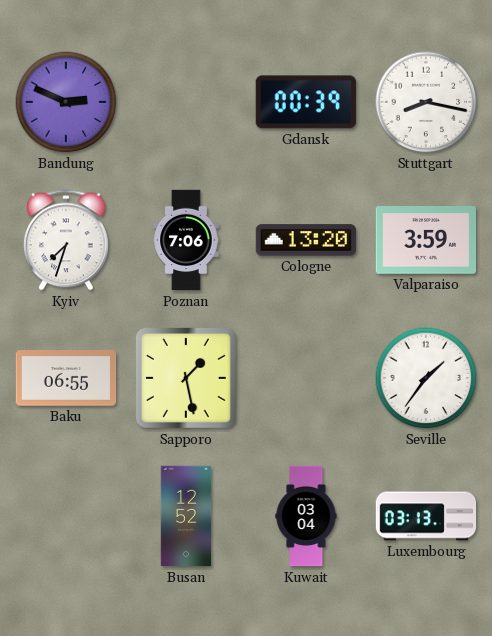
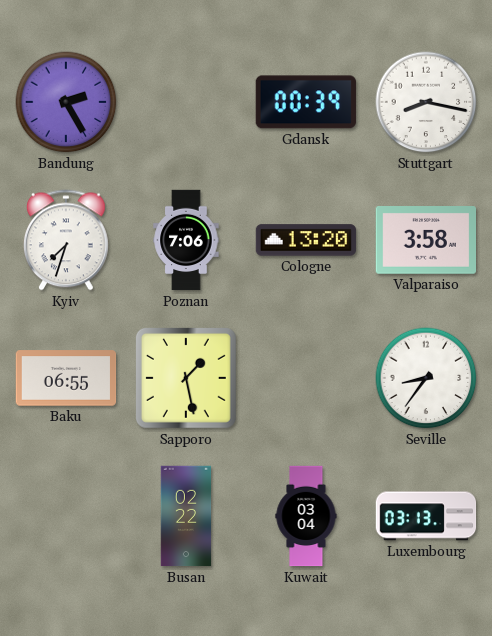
Bandung: 2:49 -> 2:25 (66, 102)
Valparaiso: 3:59 -> 3:58 (425, 241)
Seville: 1:36 -> 8:36 (426, 378)
Busan: 12:52 -> 02:22 (186, 516)
